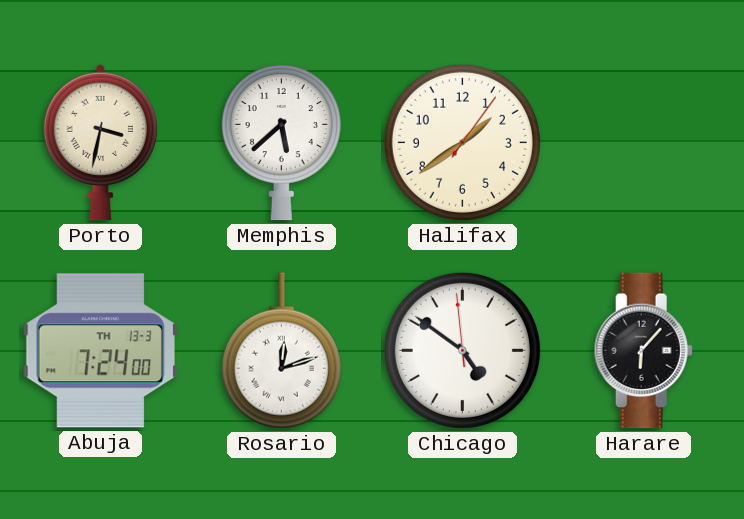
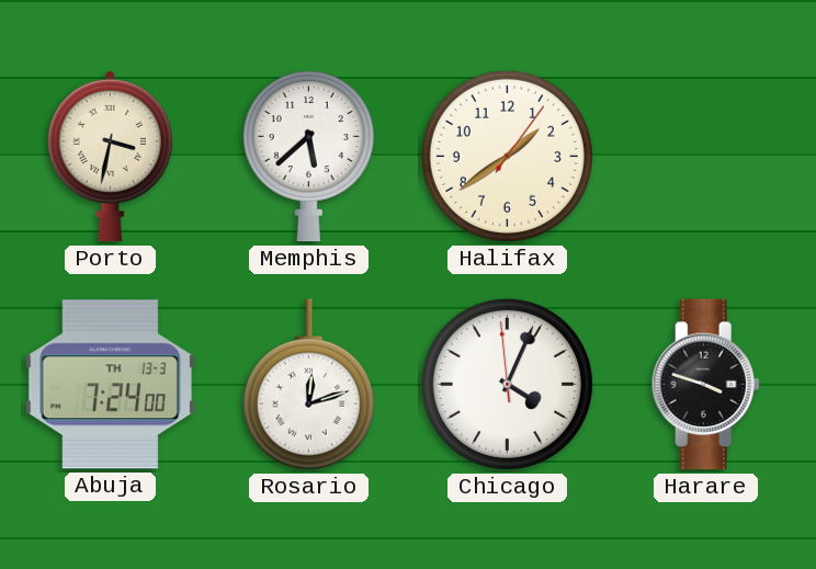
Chicago: 4:50 -> 4:03 (507, 384)
Harare: 6:07 -> 3:48 (705, 385)
